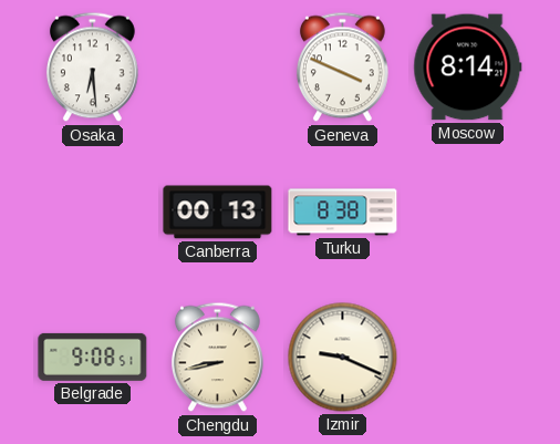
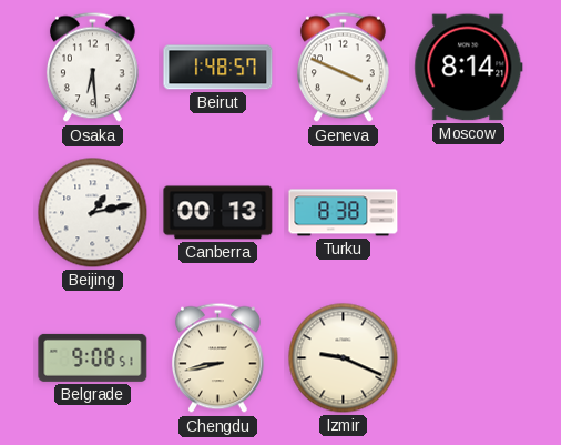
Beirut: none -> 1:48 (218, 68)
Beijing: none -> 1:13 (93, 213)
